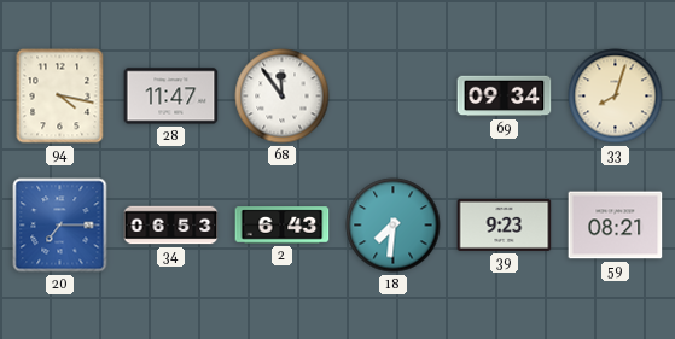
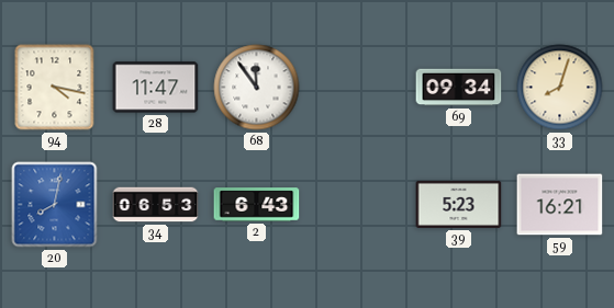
20: 7:15 -> 8:02 (55, 205)
18: 7:31 -> none (394, 226)
39: 9:23 -> 5:23 (459, 204)
59: 08:21 -> 16:21 (560, 205)
